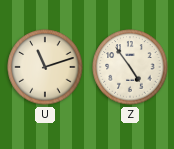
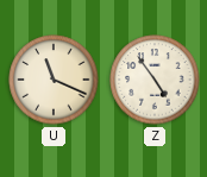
U: 11:12 -> 11:19 (54, 80)
